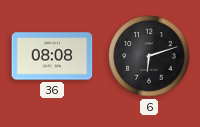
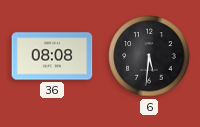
6: 6:12 -> 5:31 (149, 56)
